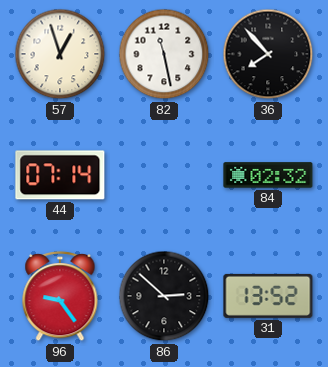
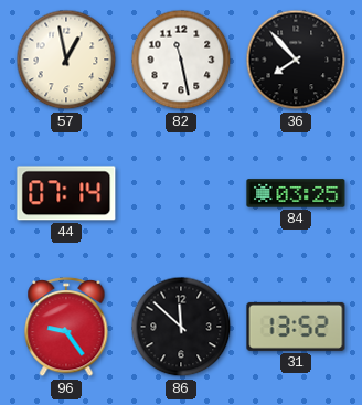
57: 12:57 -> 12:58 (66, 60)
84: 02:32 -> 03:25 (296, 193)
86: 2:52 -> 11:52 (181, 327)
